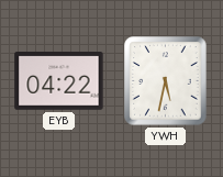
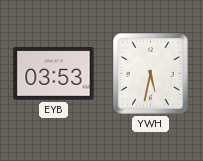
EYB: 04:22 -> 03:53 (54, 74)
